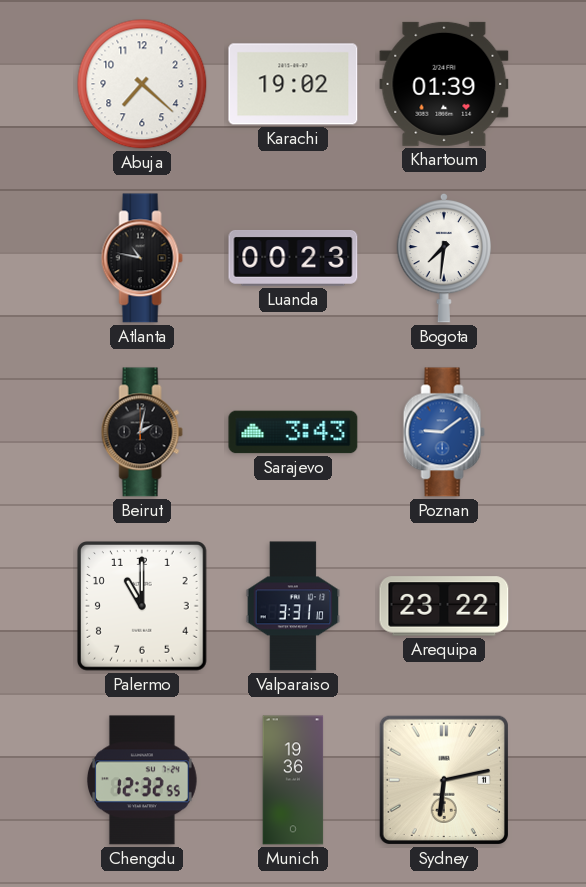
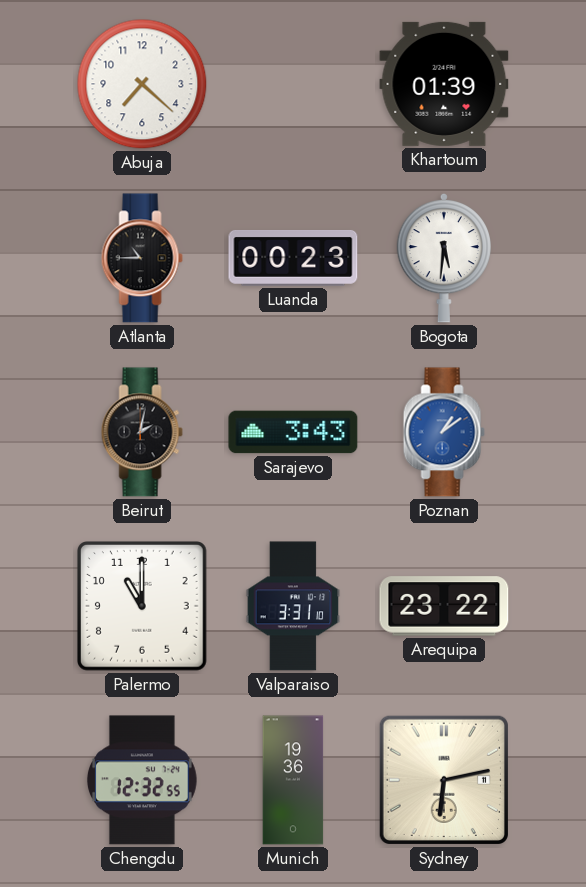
Karachi: 19:02 -> none (293, 84)
Atlanta: 10:47 -> 10:45 (142, 258)
Bogota: 7:31 -> 5:31 (443, 258)
Poznan: 9:09 -> 1:09 (444, 432)
